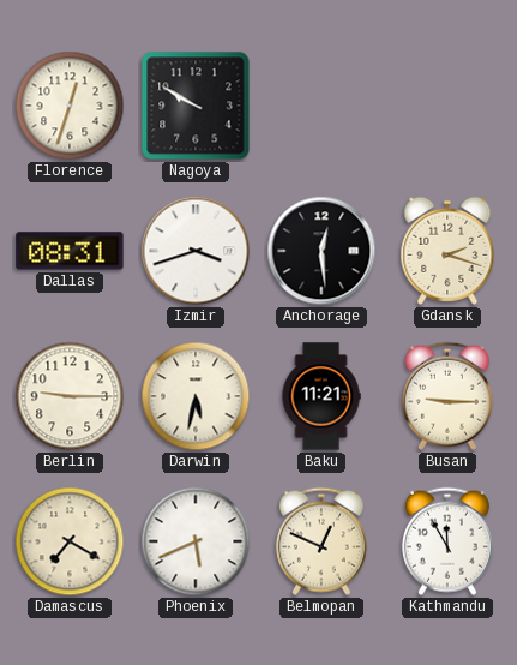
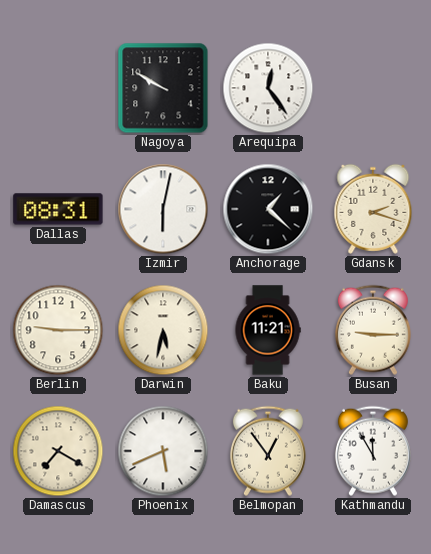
Florence: 12:33 -> none (70, 106)
Arequipa: none -> 12:24 (268, 88)
Izmir: 3:42 -> 6:02 (163, 209)
Anchorage: 12:29 -> 1:22 (268, 209)
Belmopan: 12:49 -> 12:54 (268, 451)
